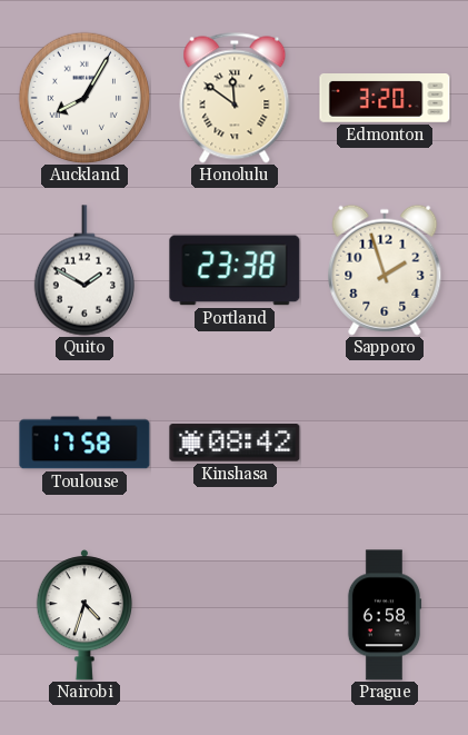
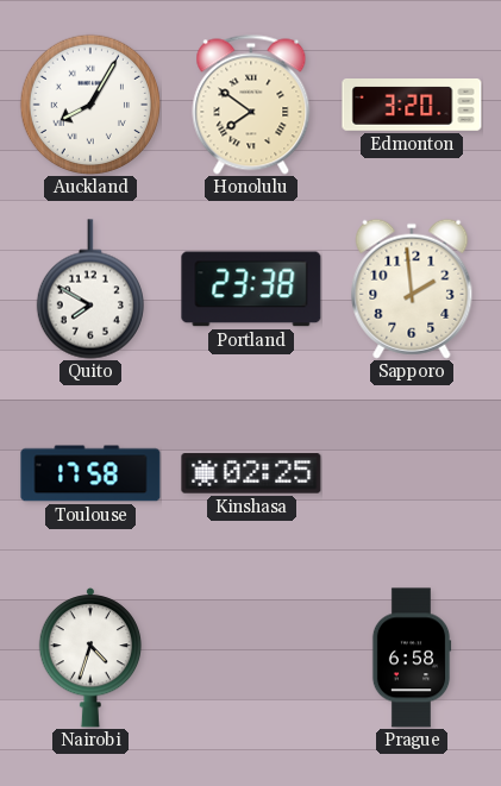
Honolulu: 11:51 -> 7:51 (251, 105)
Quito: 1:50 -> 7:50 (90, 289)
Sapporo: 1:57 -> 1:59 (412, 289)
Kinshasa: 08:42 -> 02:25 (251, 473)
